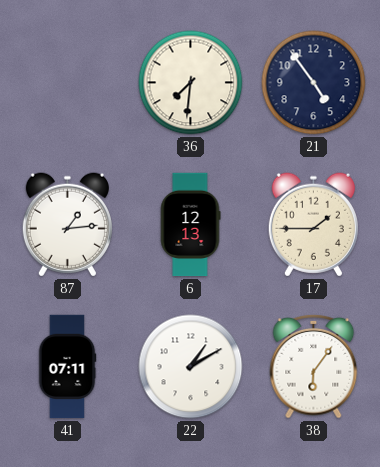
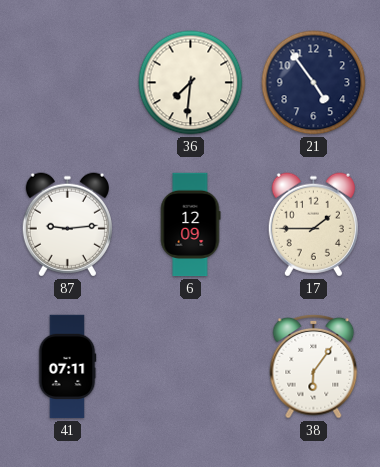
87: 1:14 -> 9:14 (67, 225)
6: 12:13 -> 12:09 (190, 225)
22: 1:10 -> none (191, 367)
